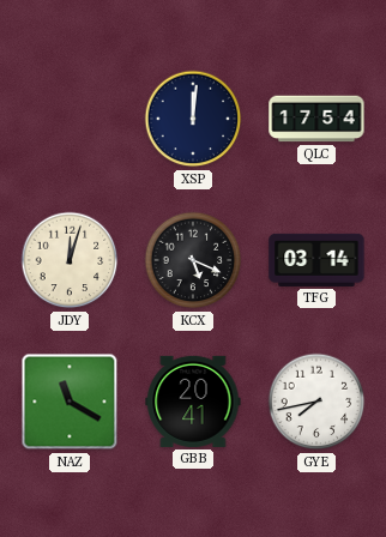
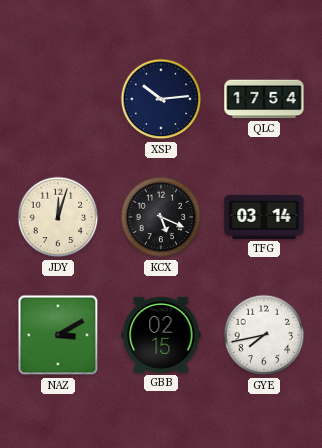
XSP: 12:01 -> 10:14 (161, 99)
NAZ: 11:20 -> 3:10 (58, 335)
GBB: 20:41 -> 02:15 (161, 335)
